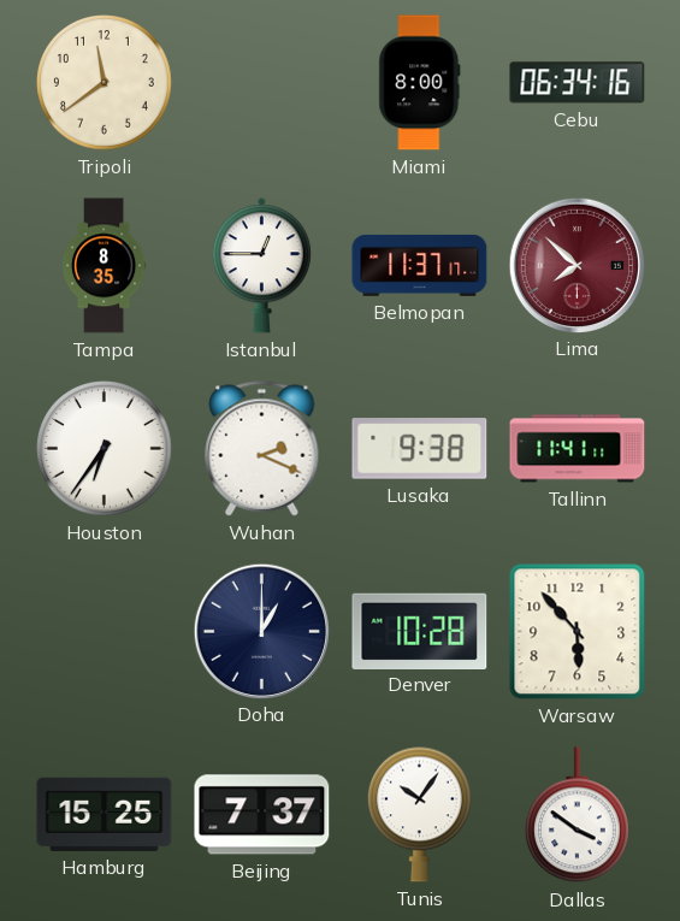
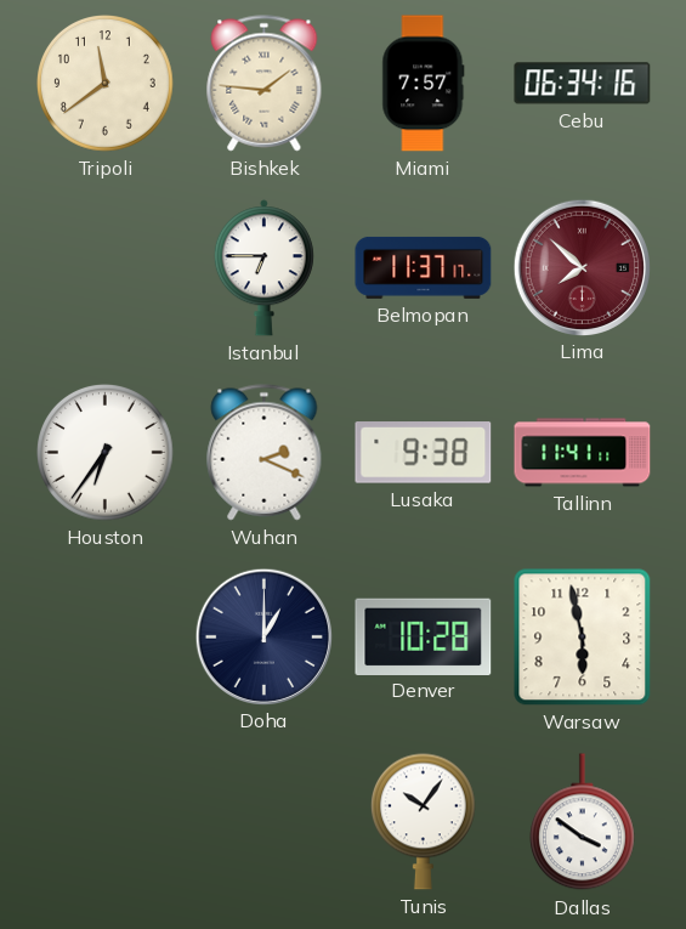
Bishkek: none -> 1:46 (265, 84)
Miami: 8:00 -> 7:57 (424, 84)
Tampa: 8:35 -> none (104, 266)
Istanbul: 12:45 -> 6:45 (263, 268)
Warsaw: 5:53 -> 5:58 (583, 638)
Hamburg: 15:25 -> none (105, 814)
Beijing: 7:37 -> none (262, 815)
